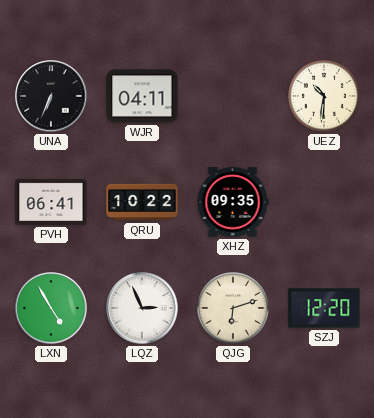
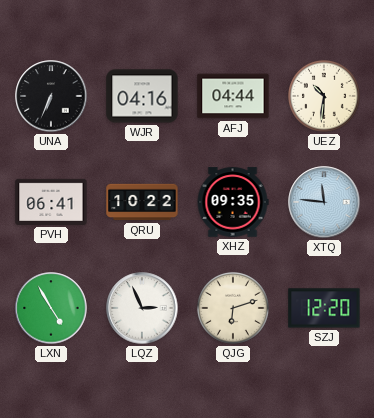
WJR: 04:11 -> 04:16 (142, 96)
AFJ: none -> 04:44 (233, 96)
XTQ: none -> 11:46 (324, 202)
